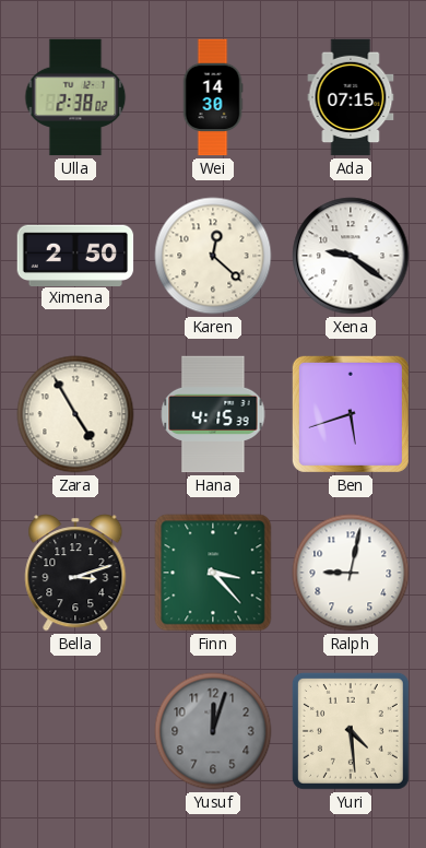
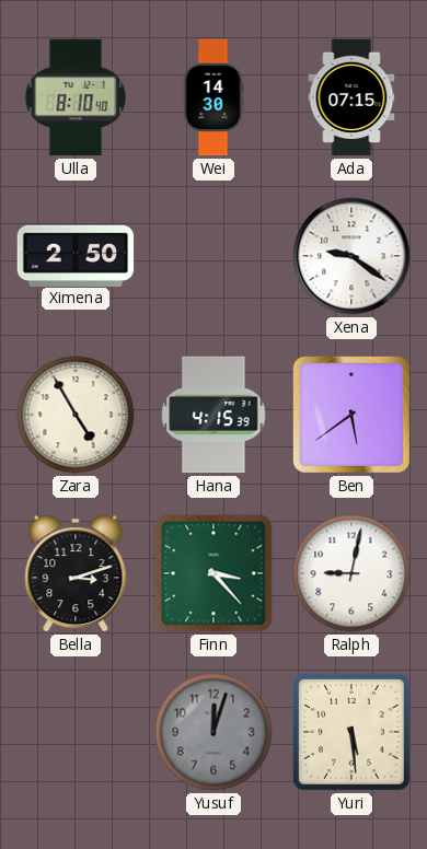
Ulla: 2:38 -> 8:10 (76, 97)
Karen: 12:22 -> none (213, 256)
Ben: 5:42 -> 5:39 (351, 415)
Yuri: 4:29 -> 5:29 (351, 732)
